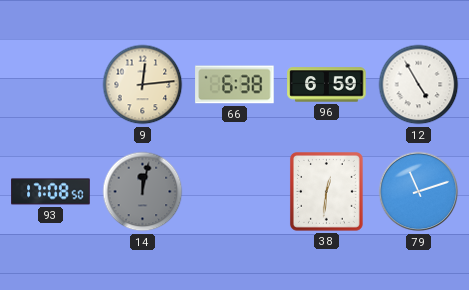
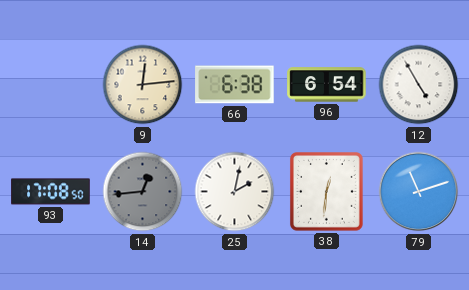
96: 6:59 -> 6:54 (327, 85)
14: 12:02 -> 12:44 (143, 192)
25: none -> 2:02 (235, 192)
